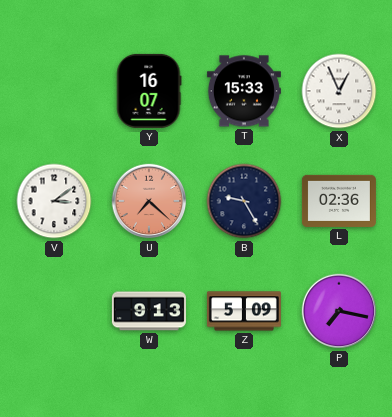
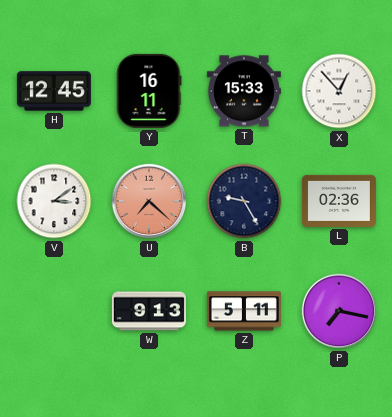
H: none -> 12:45 (54, 91)
Y: 16:07 -> 16:11 (149, 91)
X: 12:56 -> 12:53 (339, 91)
Z: 5:09 -> 5:11 (244, 311)
